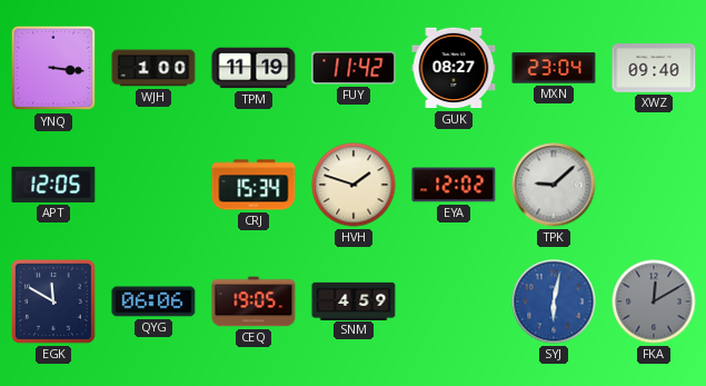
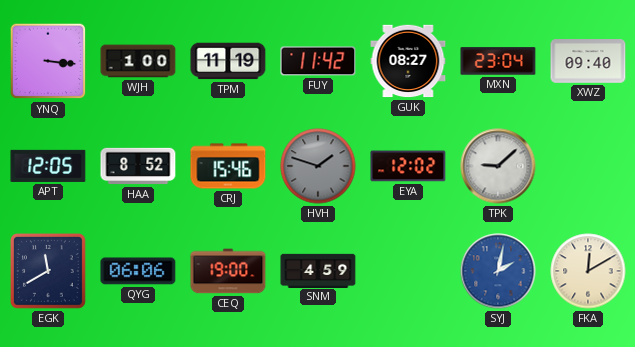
HAA: none -> 8:52 (138, 166)
CRJ: 15:34 -> 15:46 (228, 166)
HVH dial: cream -> grey (318, 166)
EGK: 11:50 -> 11:40 (49, 272)
CEQ: 19:05 -> 19:00 (228, 271)
SYJ: 6:02 -> 2:02 (498, 271)
FKA dial: grey -> cream (588, 271)
